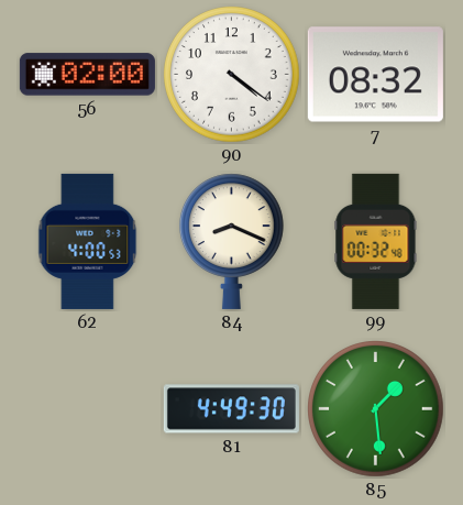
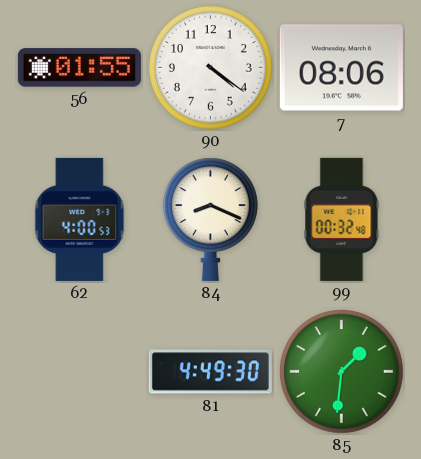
56: 02:00 -> 01:55 (79, 68)
7: 08:32 -> 08:06 (341, 68)
85: 1:29 -> 1:31 (342, 372)
